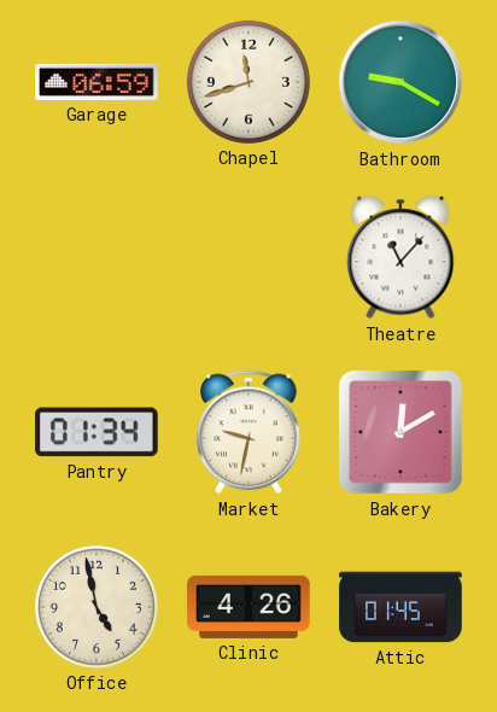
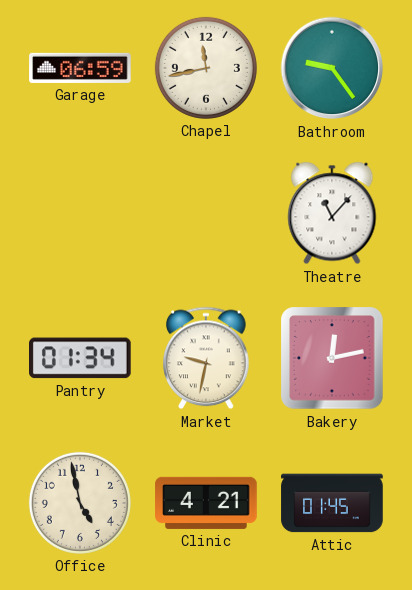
Chapel: 11:42 -> 11:43 (206, 68)
Bathroom: 9:20 -> 9:24 (332, 68)
Bakery: 12:10 -> 12:13 (332, 358)
Clinic: 4:26 -> 4:21 (206, 503)
